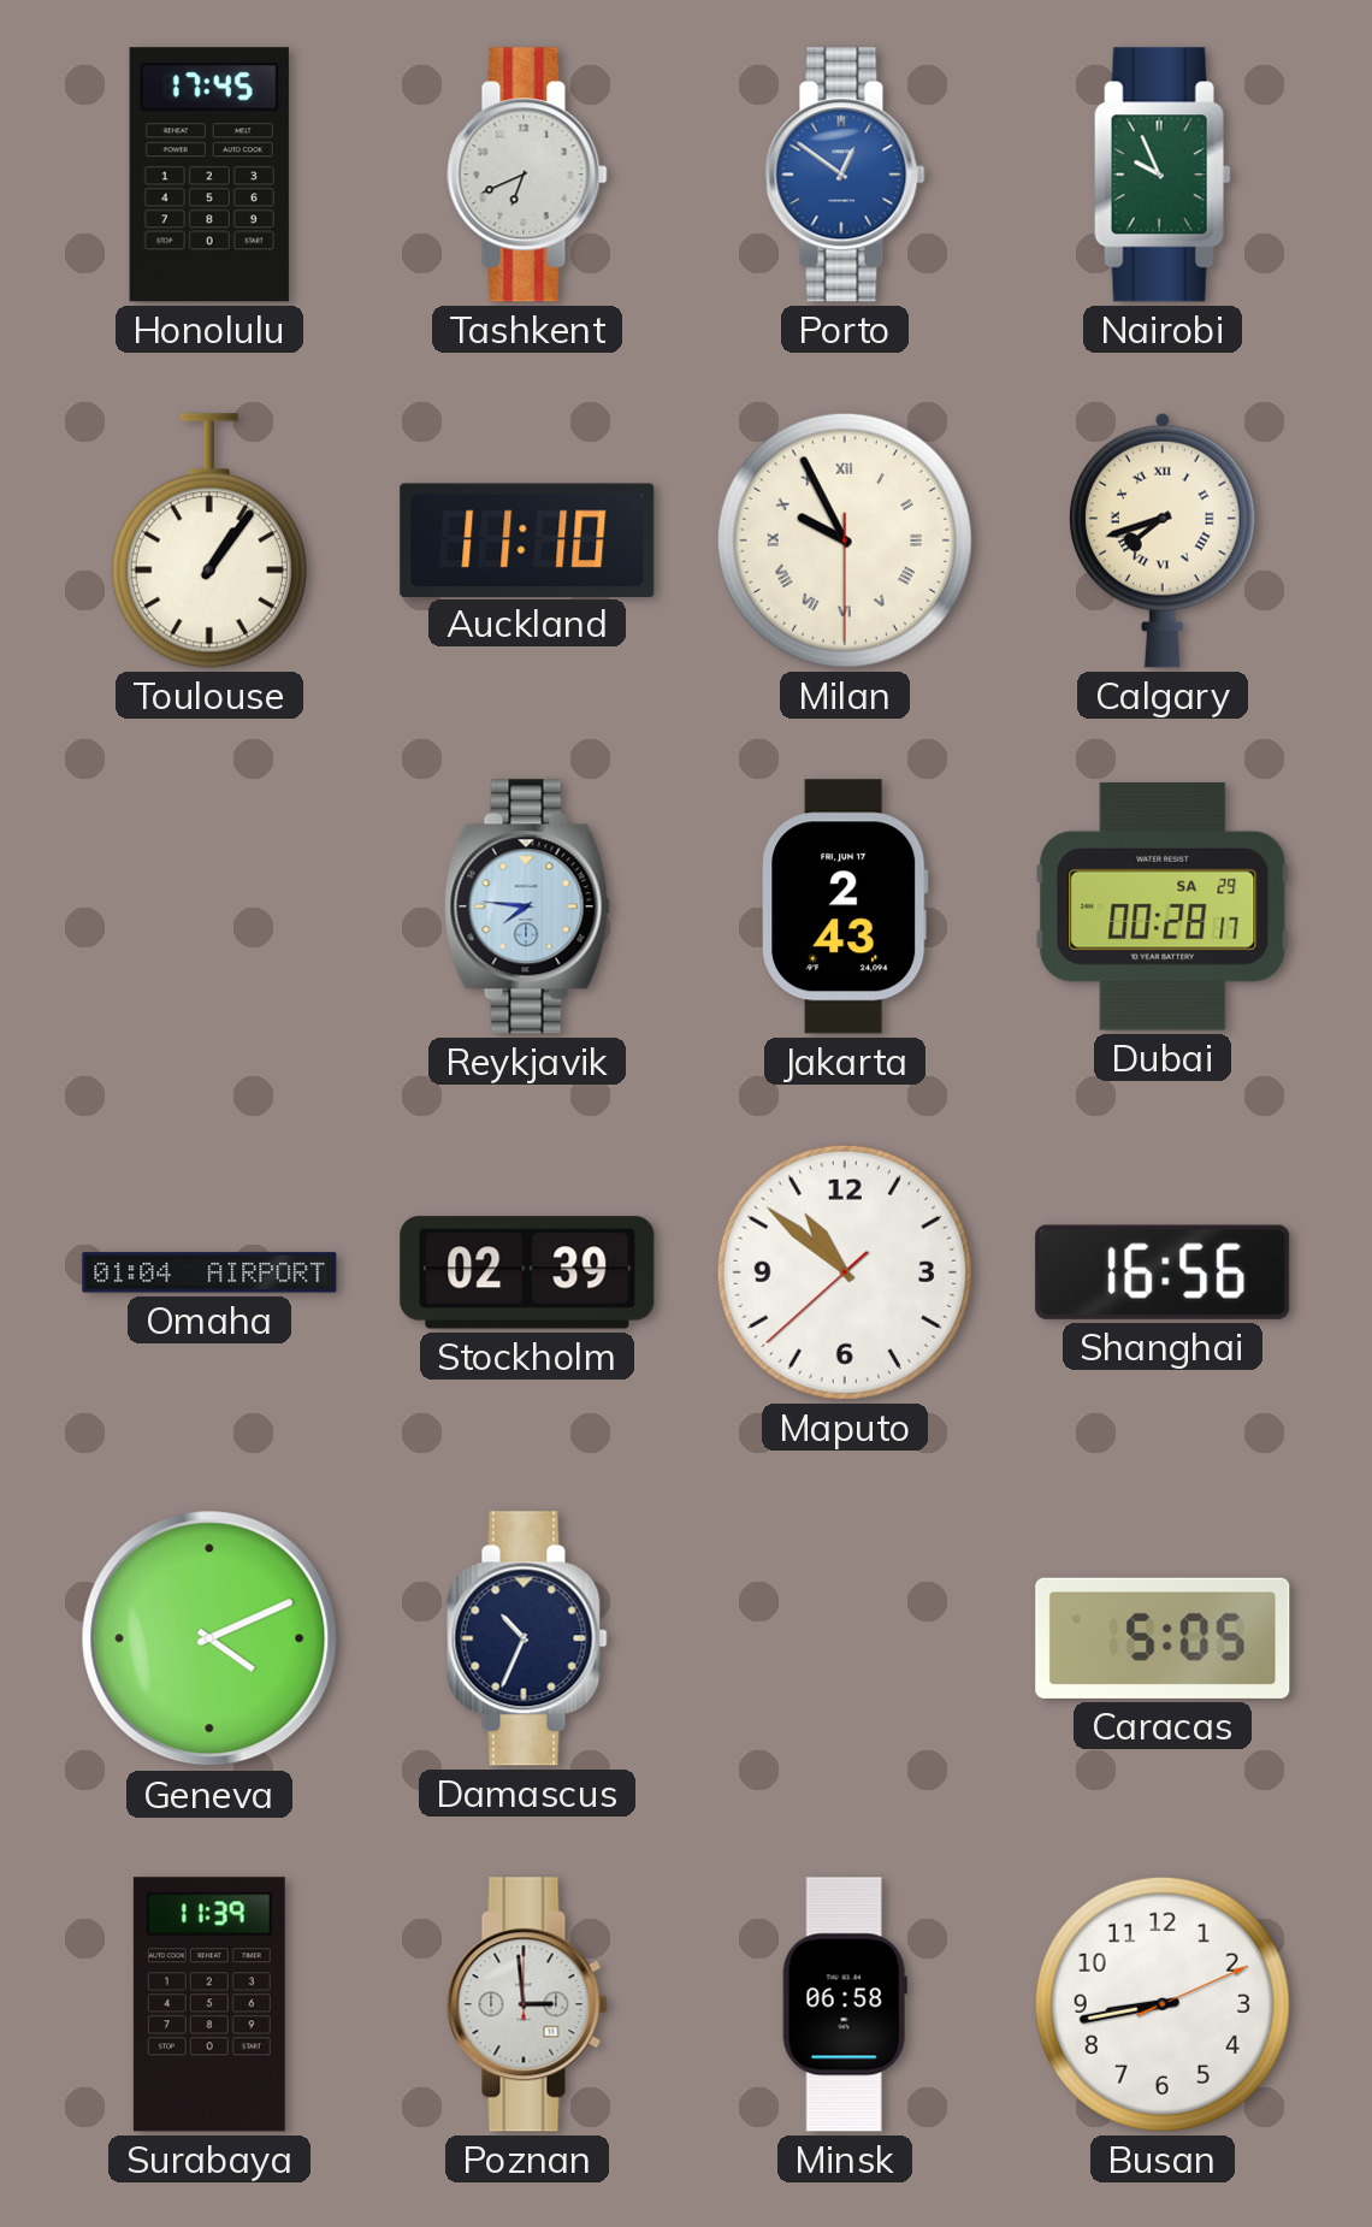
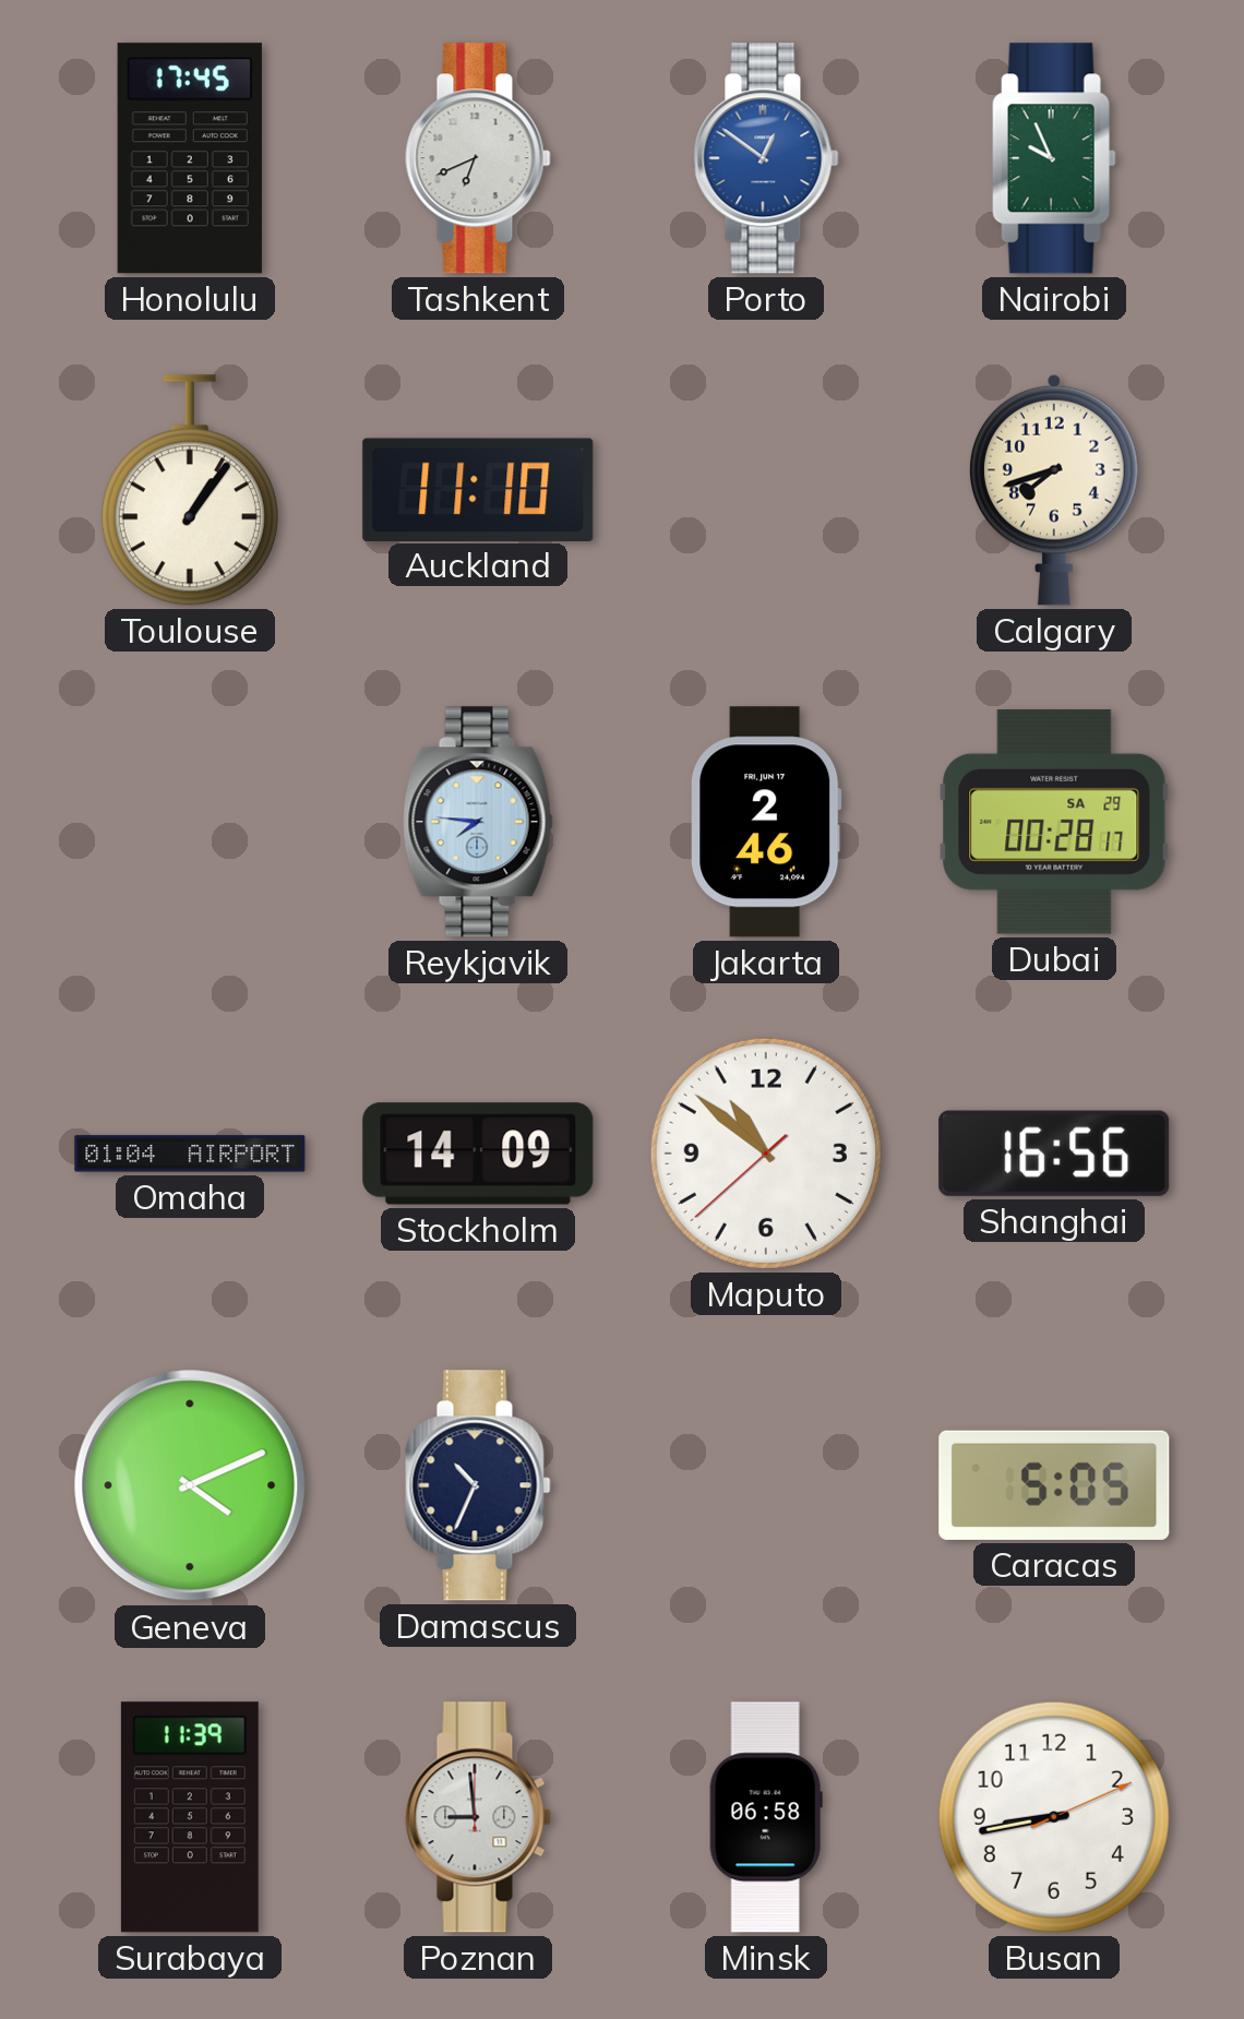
Milan: 9:55 -> none (845, 540)
Calgary numerals: Roman -> Arabic (1054, 490)
Jakarta: 2:43 -> 2:46 (766, 822)
Stockholm: 02:39 -> 14:09 (478, 1154)
Poznan: 2:59 -> 8:59 (478, 1817)
